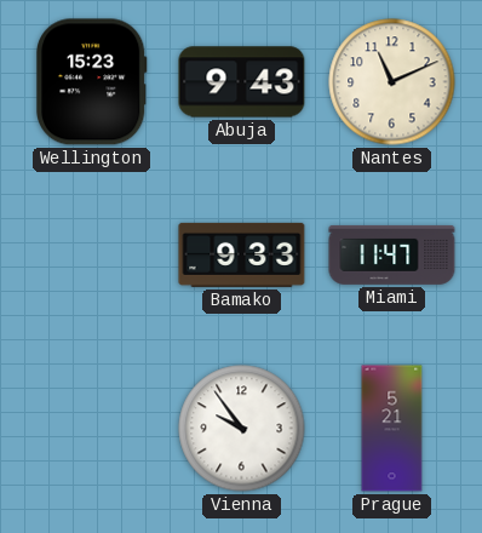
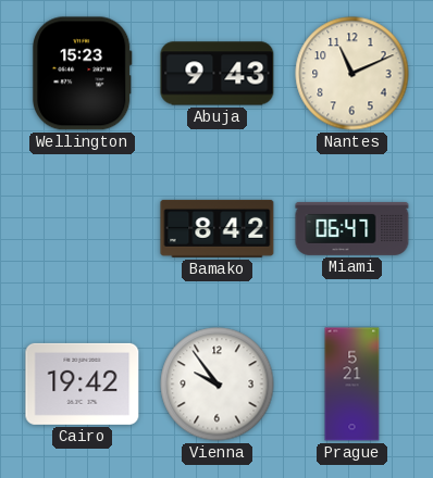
Bamako: 9:33 -> 8:42 (218, 228)
Miami: 11:47 -> 06:47 (352, 228)
Cairo: none -> 19:42 (83, 383)
